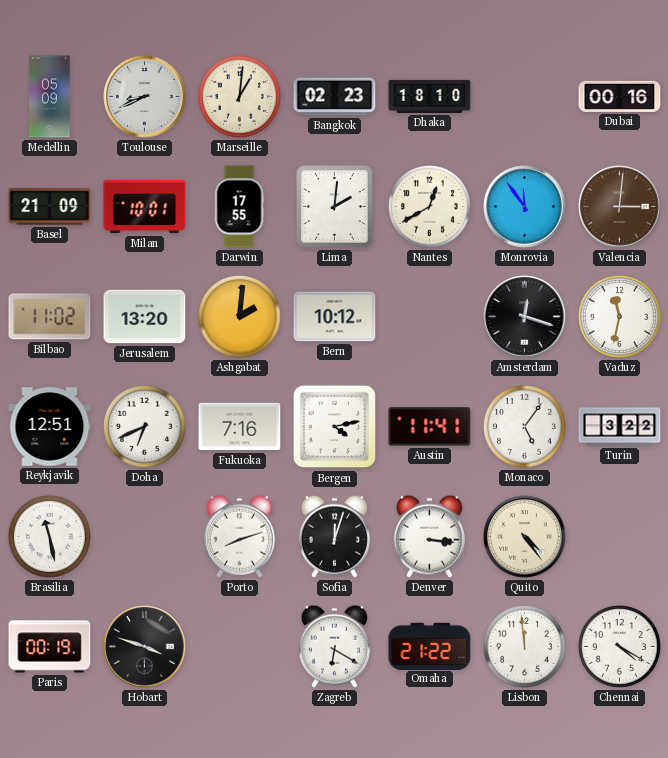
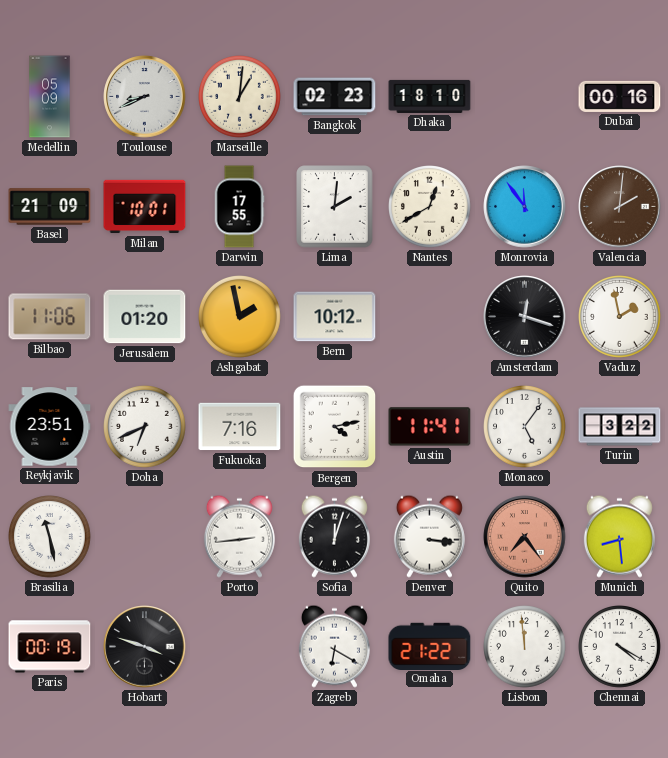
Valencia: 3:01 -> 2:01 (620, 207)
Bilbao: 11:02 -> 11:06 (50, 317)
Jerusalem: 13:20 -> 01:20 (145, 317)
Ashgabat: 2:01 -> 1:58 (240, 317)
Vaduz: 11:32 -> 1:58 (620, 317)
Reykjavik: 12:51 -> 23:51 (50, 427)
Porto: 8:12 -> 2:44 (239, 536)
Quito: 4:24 -> 7:24 (525, 537)
Quito dial: cream -> salmon (525, 537)
Munich: none -> 8:29 (619, 536)
